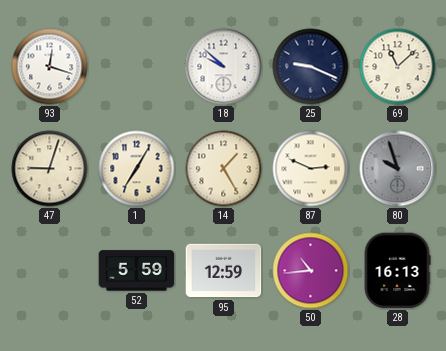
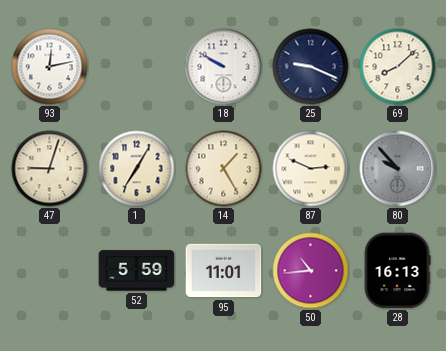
93: 12:18 -> 12:13 (50, 67)
18: 9:52 -> 9:50 (224, 67)
69: 11:08 -> 8:08 (398, 67)
80: 9:57 -> 9:53 (398, 169)
95: 12:59 -> 11:01 (224, 271)
